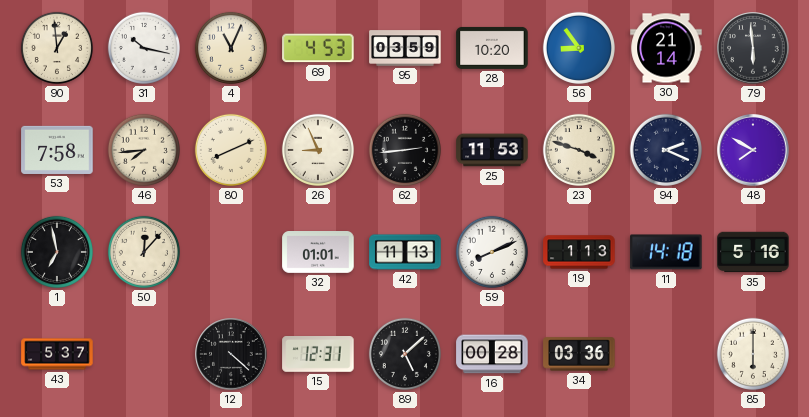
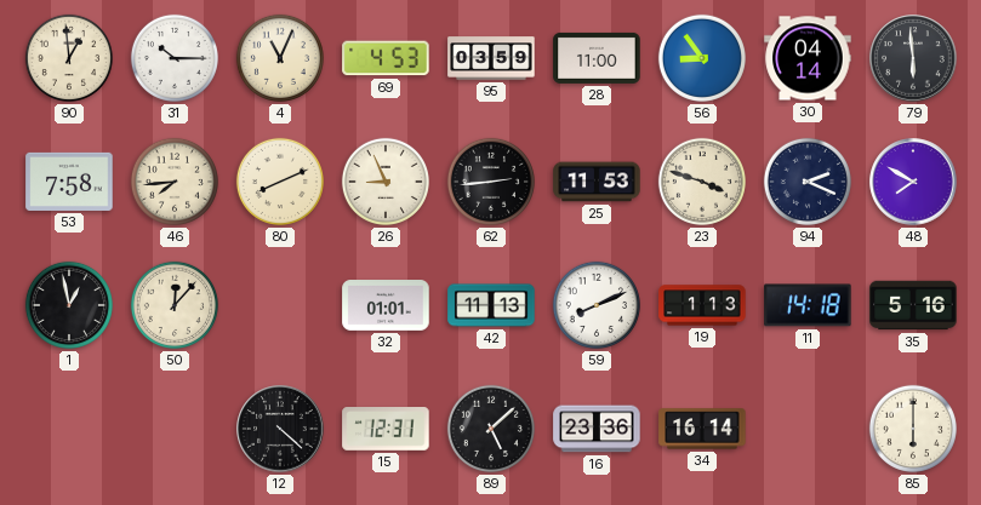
31: 10:17 -> 10:15 (175, 58)
28: 10:20 -> 11:00 (597, 58)
30: 21:14 -> 04:14 (808, 58)
1: 6:58 -> 12:58 (69, 305)
43: 5:37 -> none (57, 354)
16: 00:28 -> 23:36 (597, 429)
34: 03:36 -> 16:14 (702, 429)
